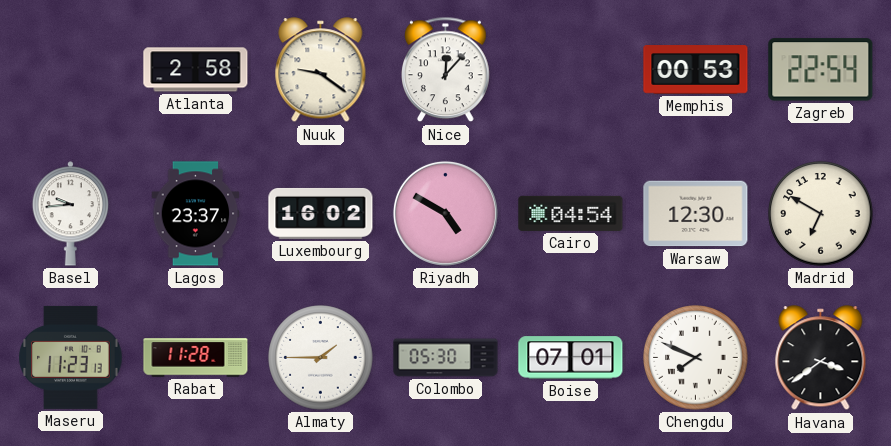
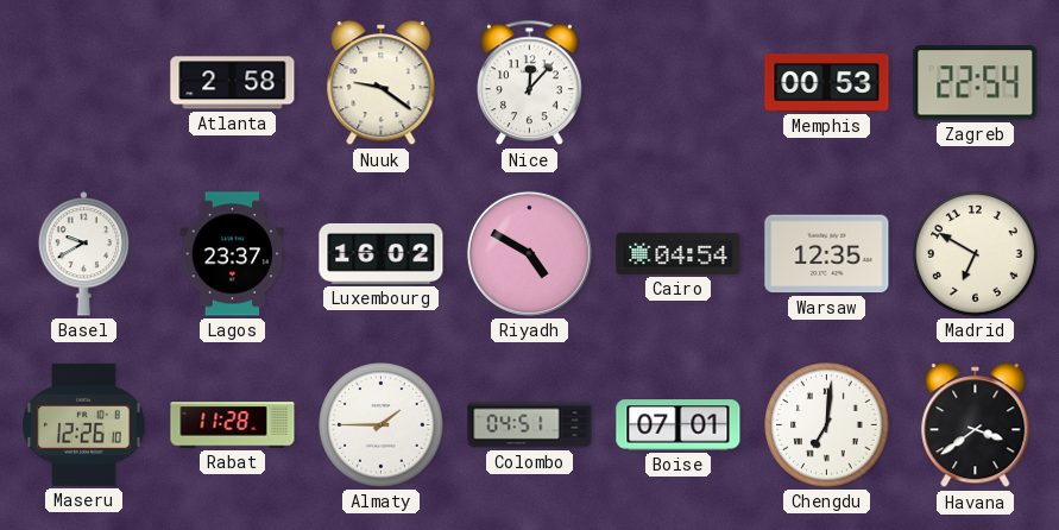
Basel: 9:44 -> 9:40 (84, 254)
Warsaw: 12:30 -> 12:35 (827, 254)
Maseru: 11:23 -> 12:26 (84, 424)
Colombo: 05:30 -> 04:51 (530, 425)
Chengdu: 7:49 -> 7:01 (827, 425)
